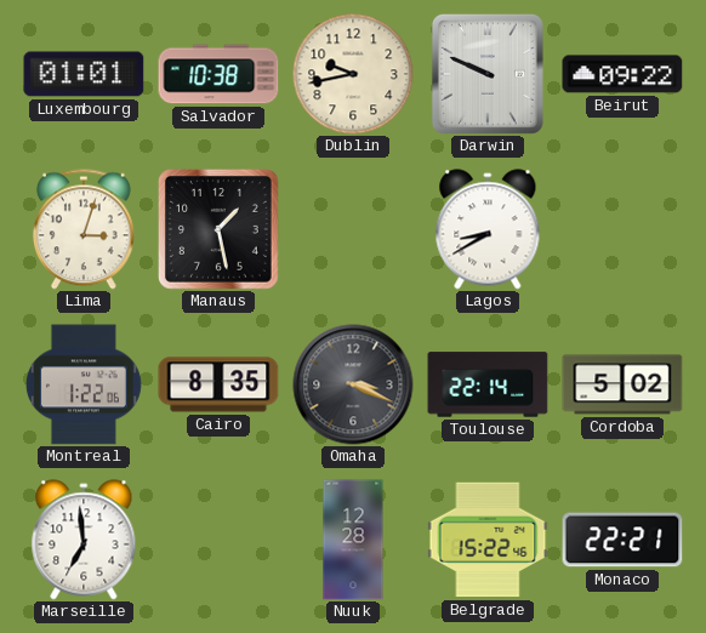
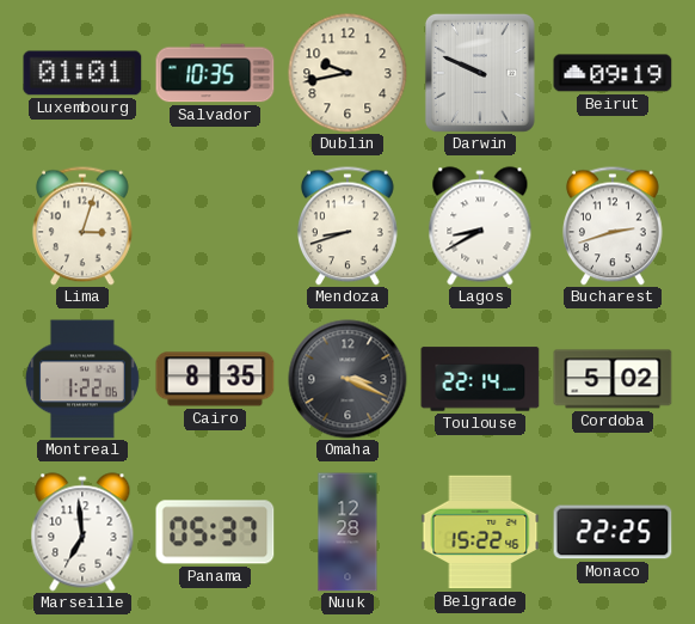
Salvador: 10:38 -> 10:35 (215, 73)
Beirut: 09:22 -> 09:19 (613, 73)
Manaus: 1:28 -> none (220, 230)
Mendoza: none -> 8:42 (347, 226)
Bucharest: none -> 2:42 (613, 226)
Panama: none -> 05:37 (215, 532)
Monaco: 22:21 -> 22:25 (613, 532)
